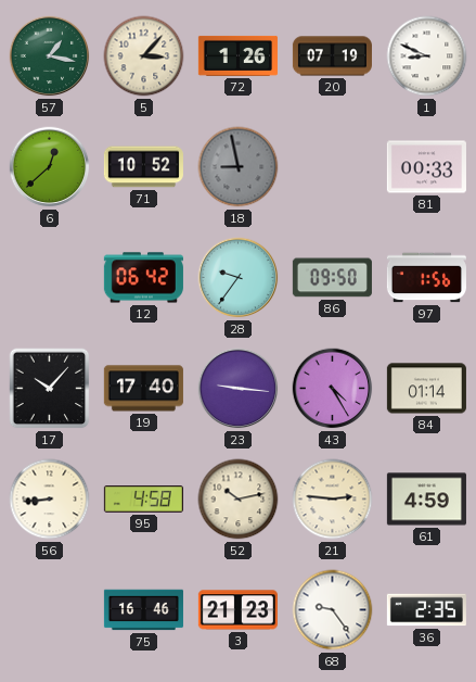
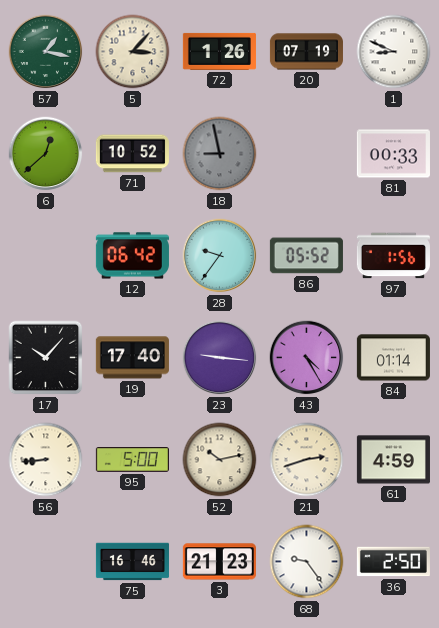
86: 09:50 -> 05:52 (306, 256)
95: 4:58 -> 5:00 (132, 460)
21: 2:46 -> 2:42 (307, 460)
36: 2:35 -> 2:50 (393, 562)
